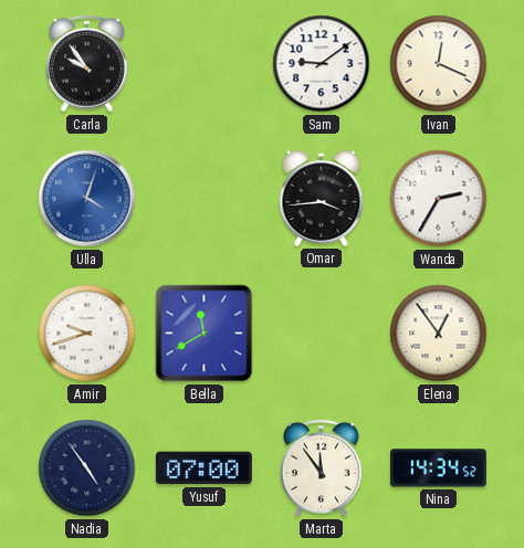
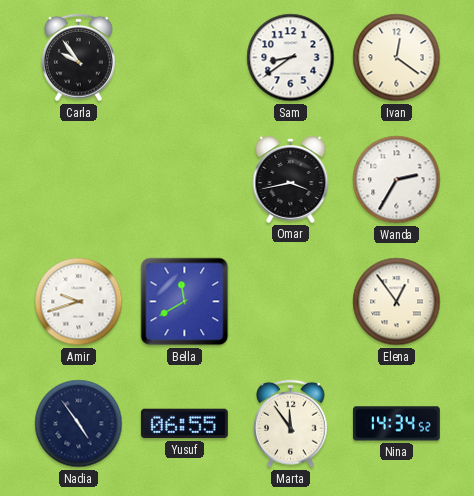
Sam: 9:09 -> 8:39 (291, 58)
Ivan: 12:19 -> 12:21 (397, 58)
Ulla: 4:03 -> none (87, 199)
Omar: 3:44 -> 3:43 (291, 179)
Yusuf: 07:00 -> 06:55 (184, 424)
